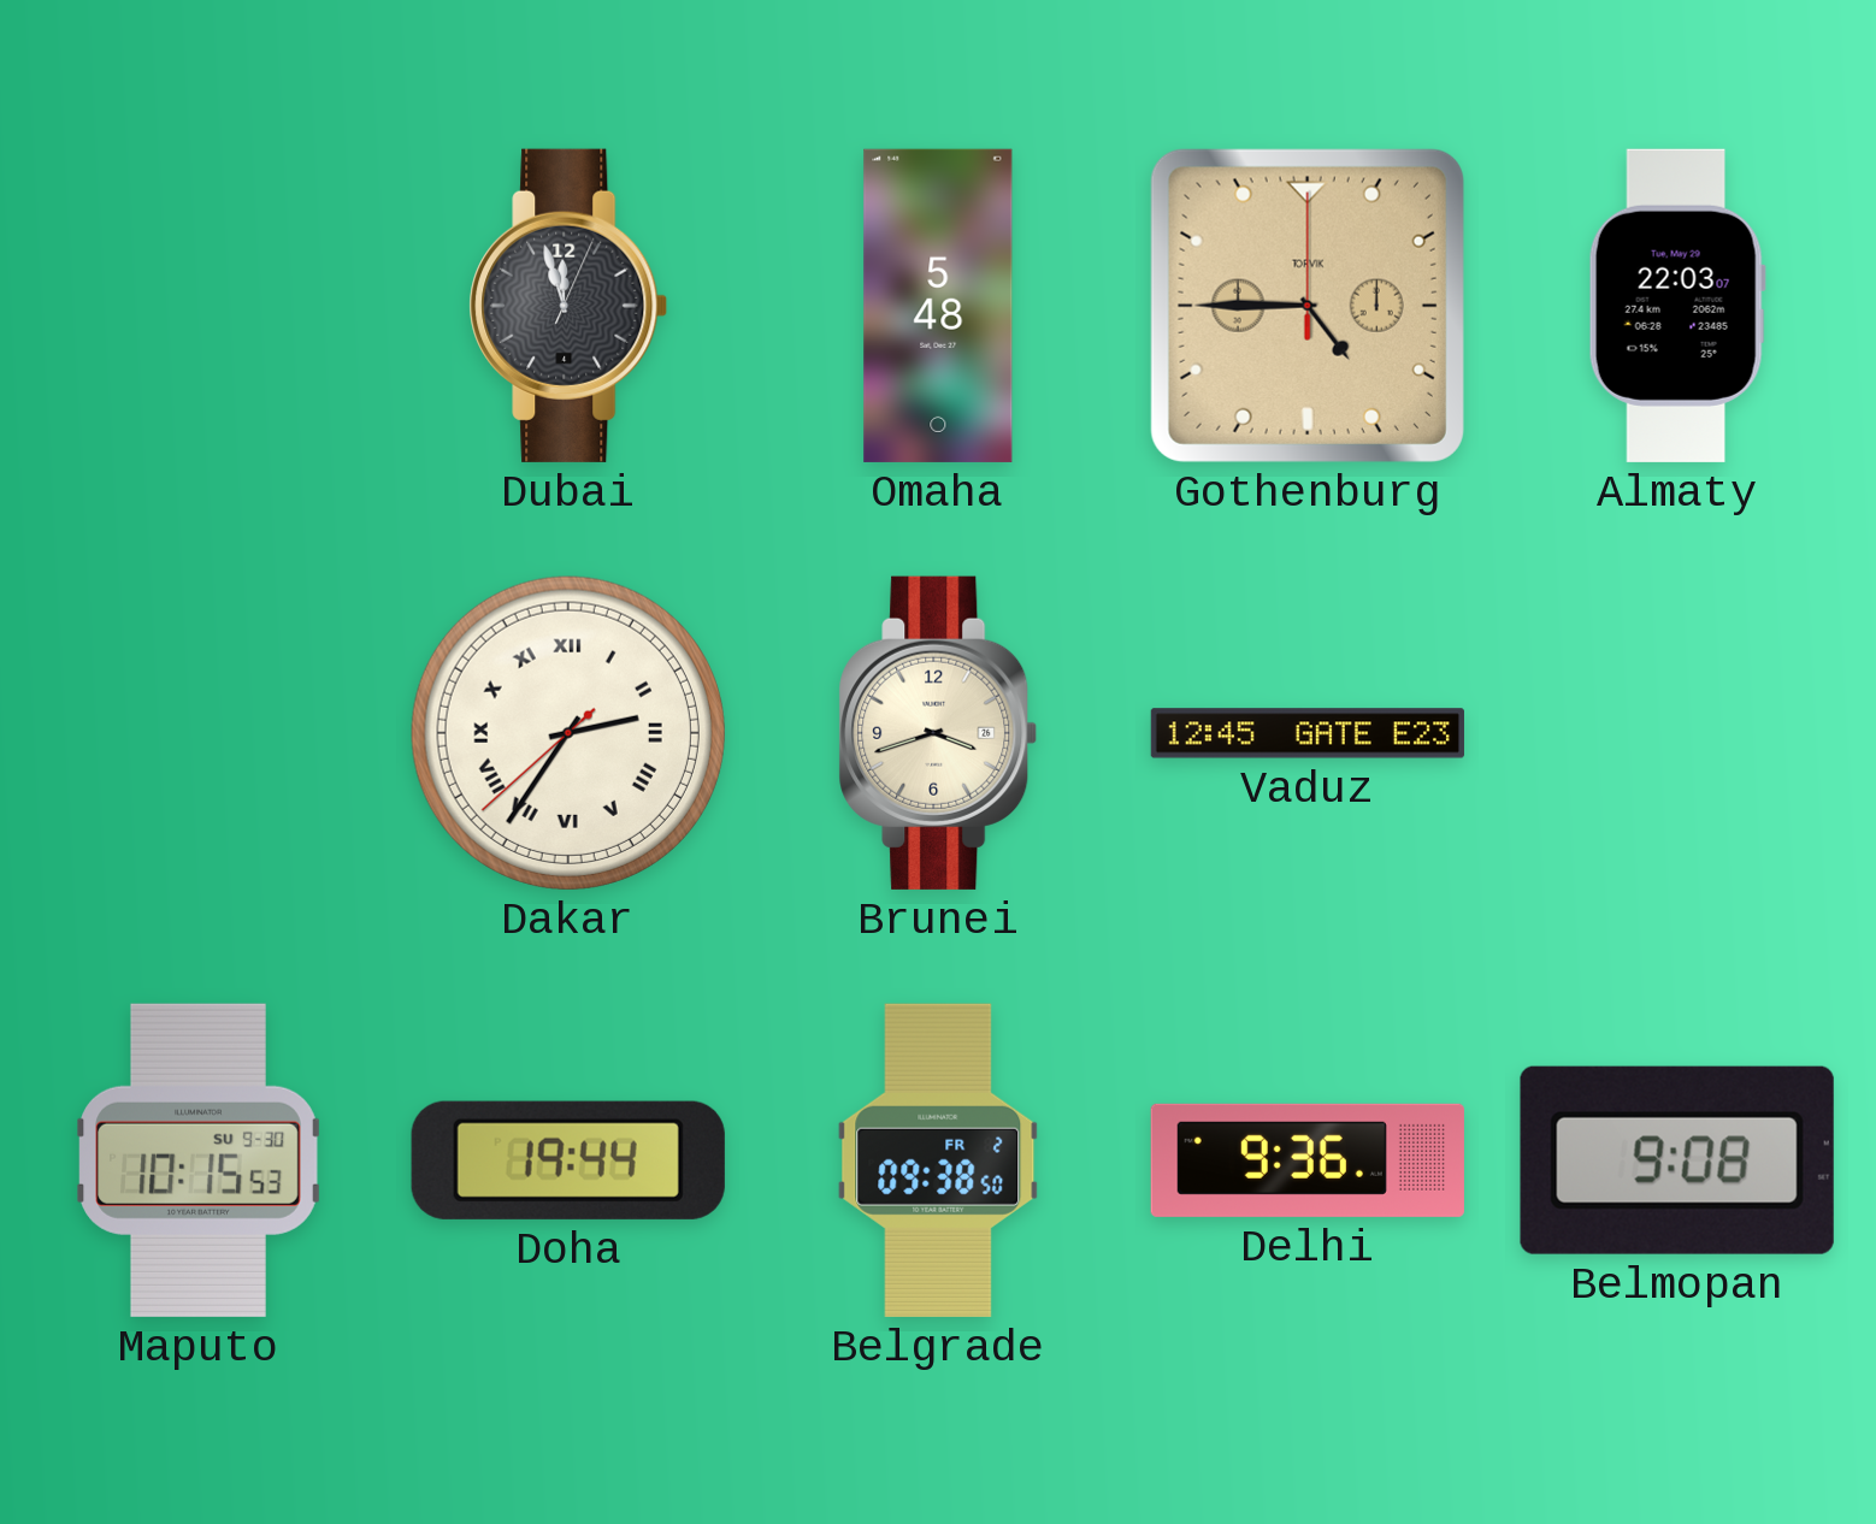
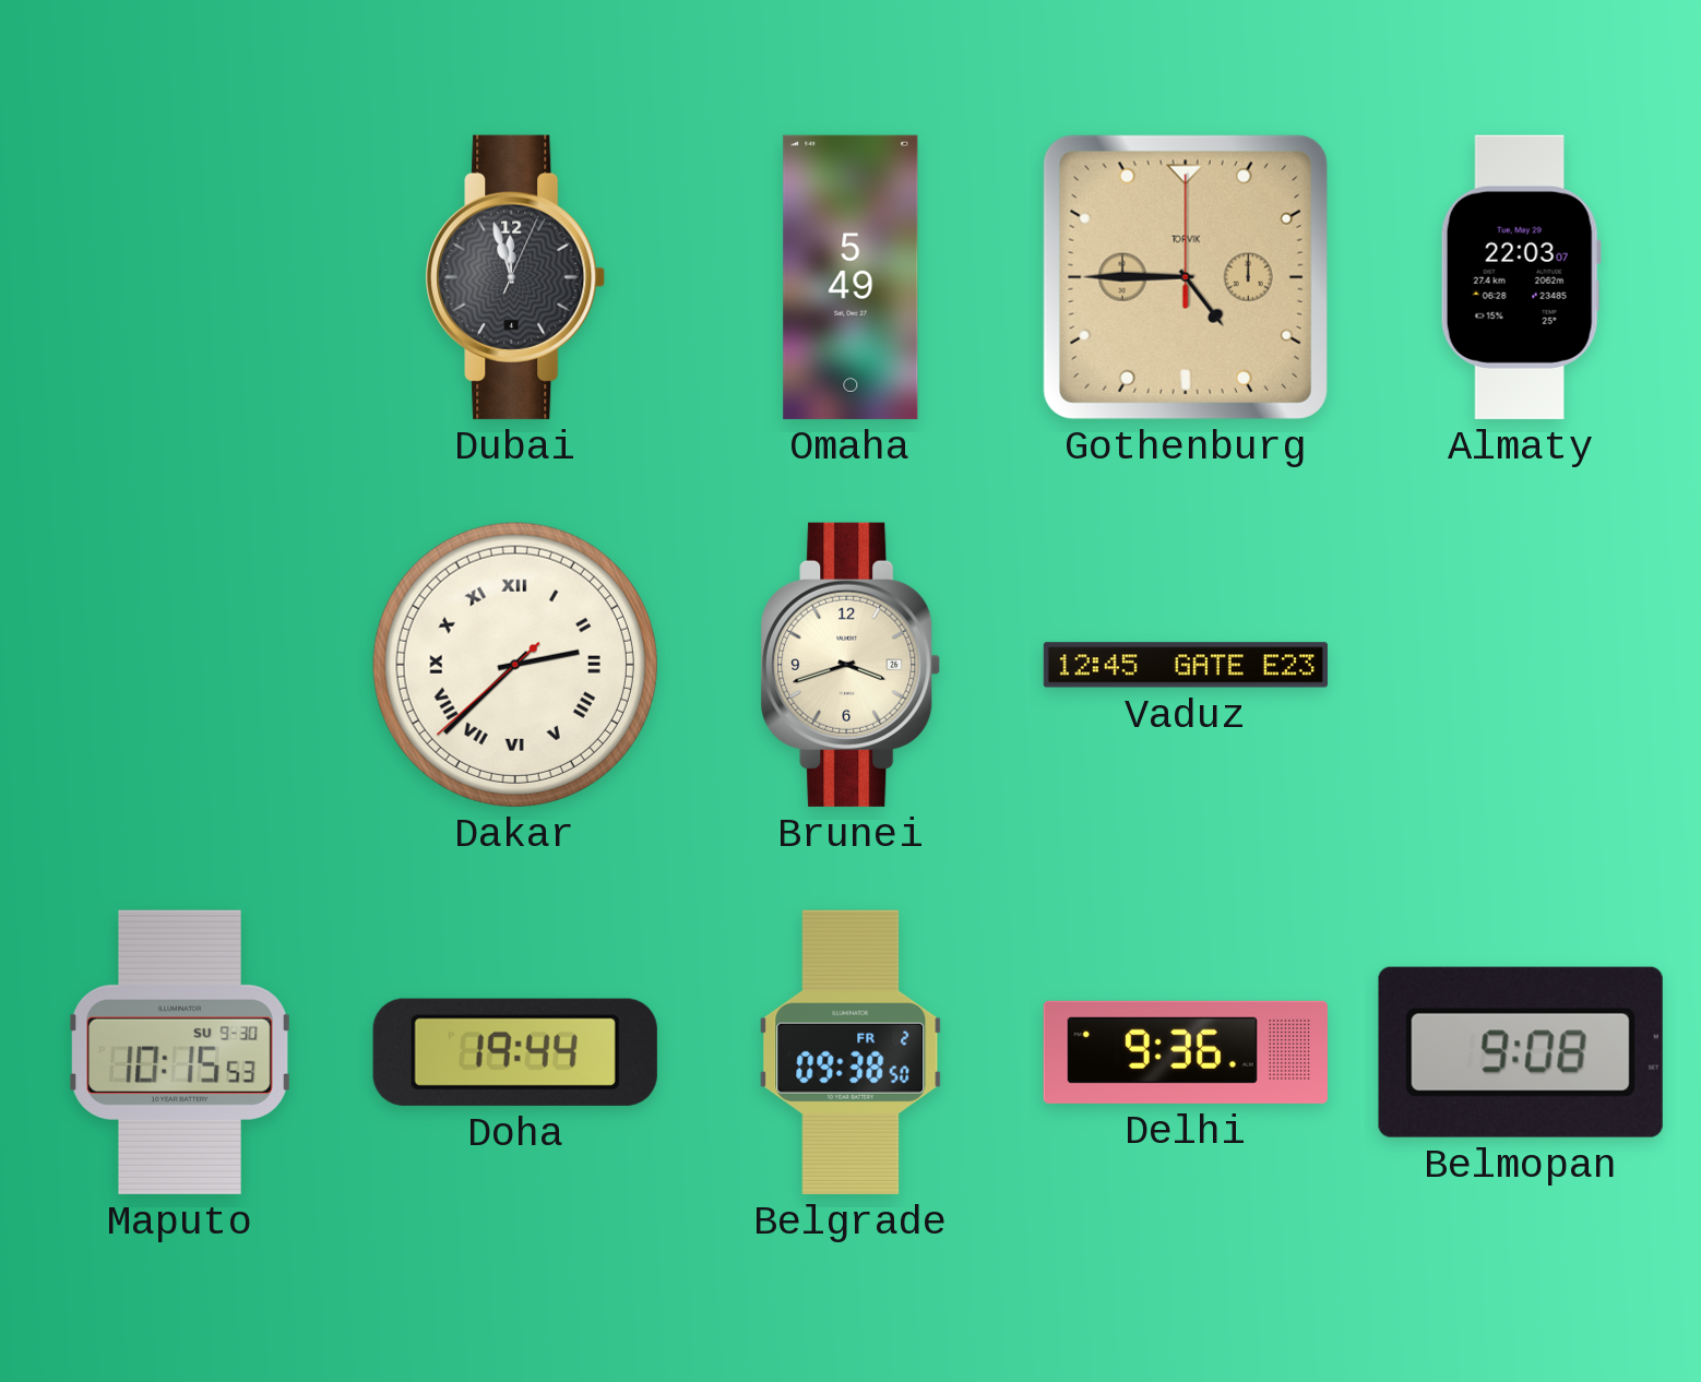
Omaha: 5:48 -> 5:49 (850, 277)
Dakar: 2:35 -> 2:37 (515, 665)
